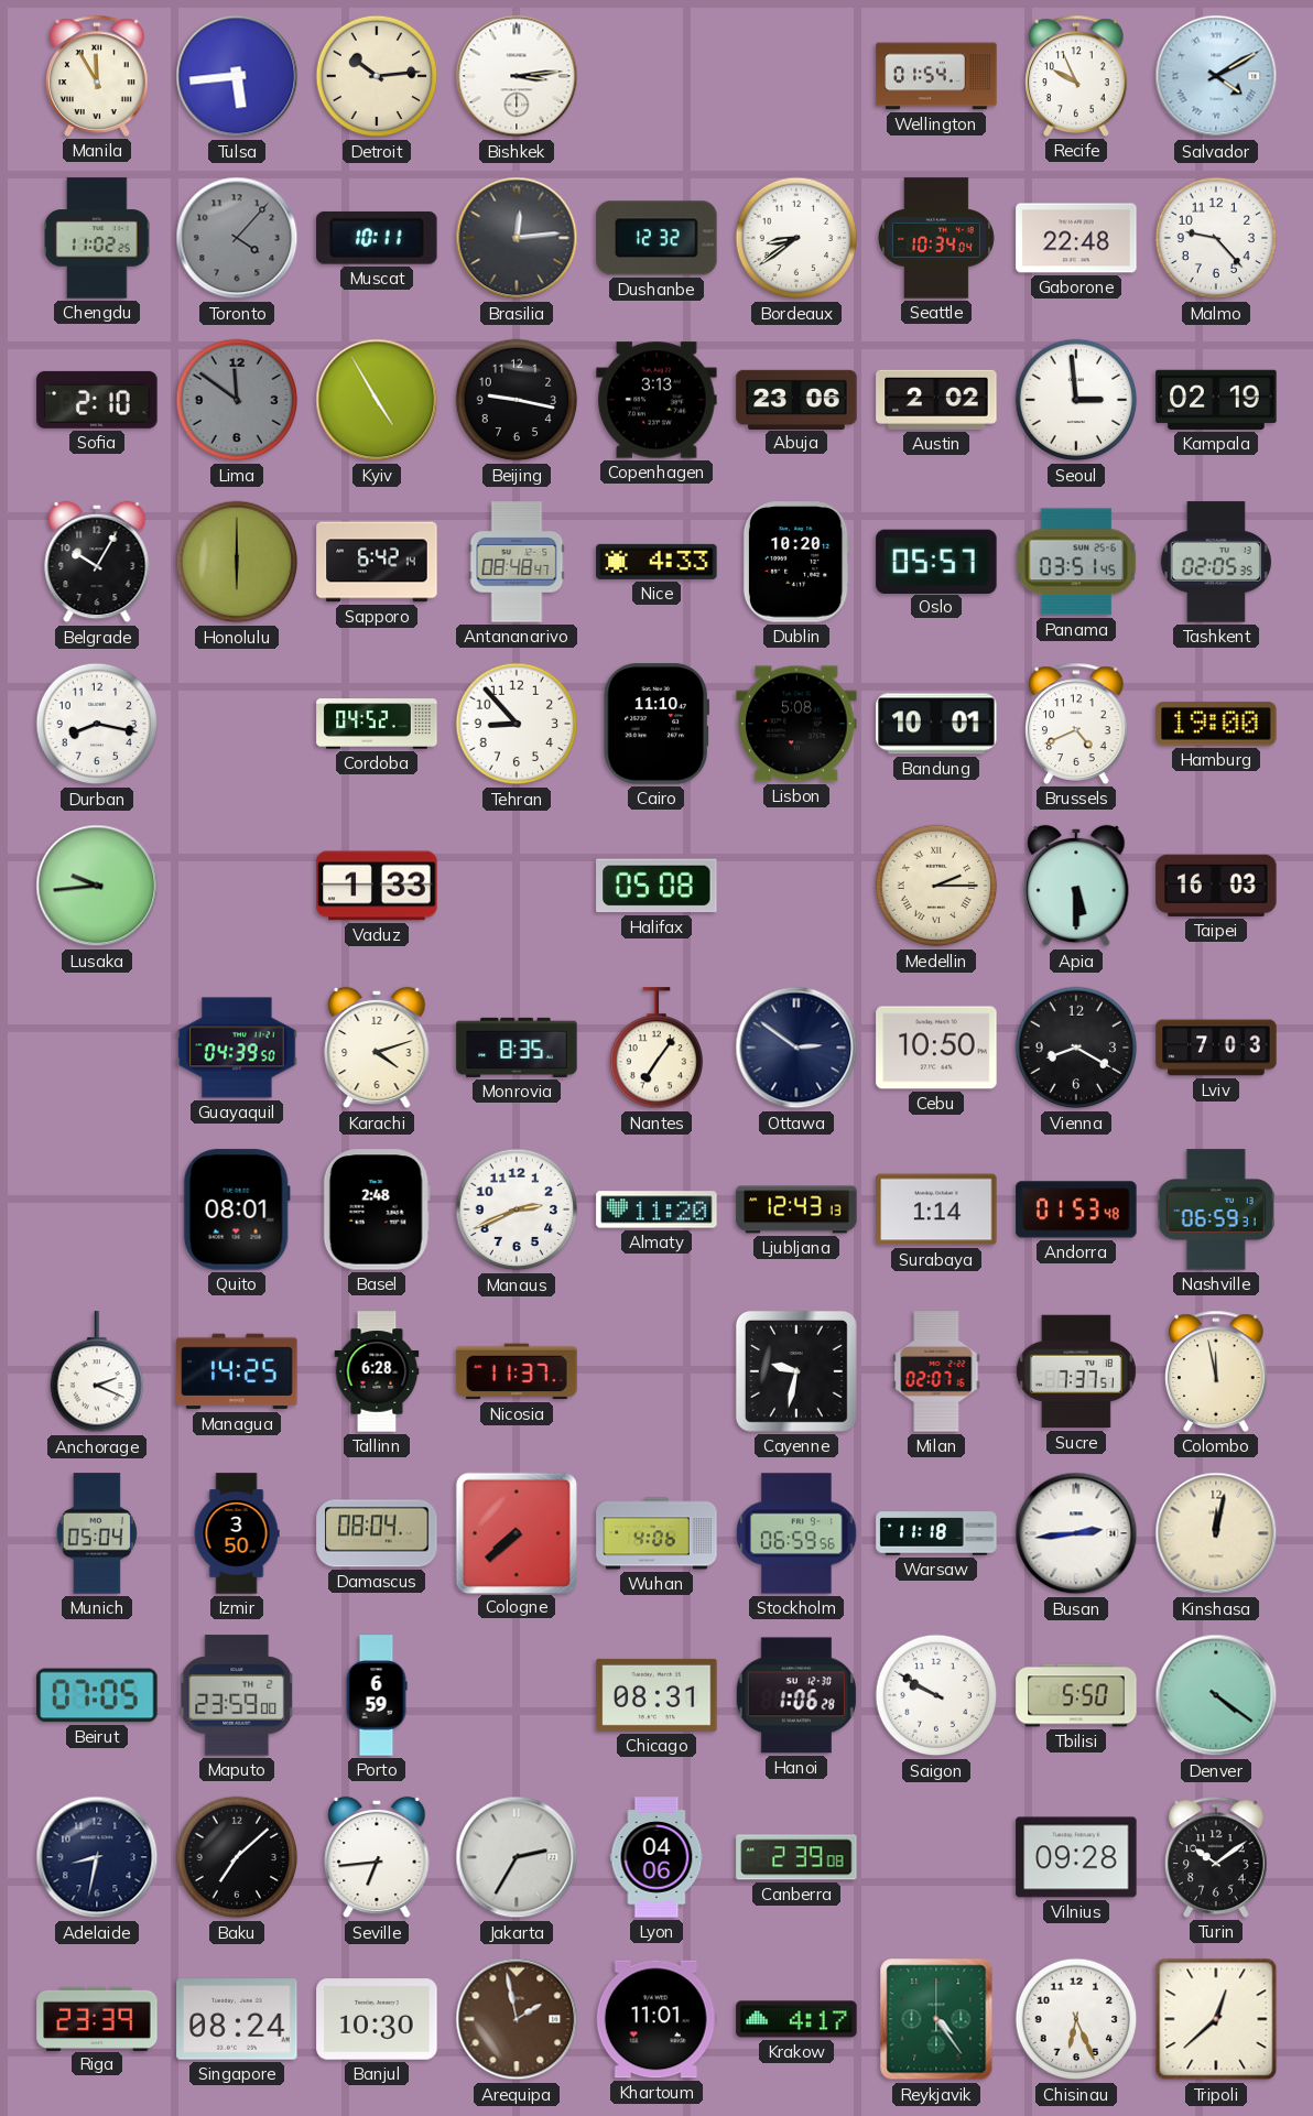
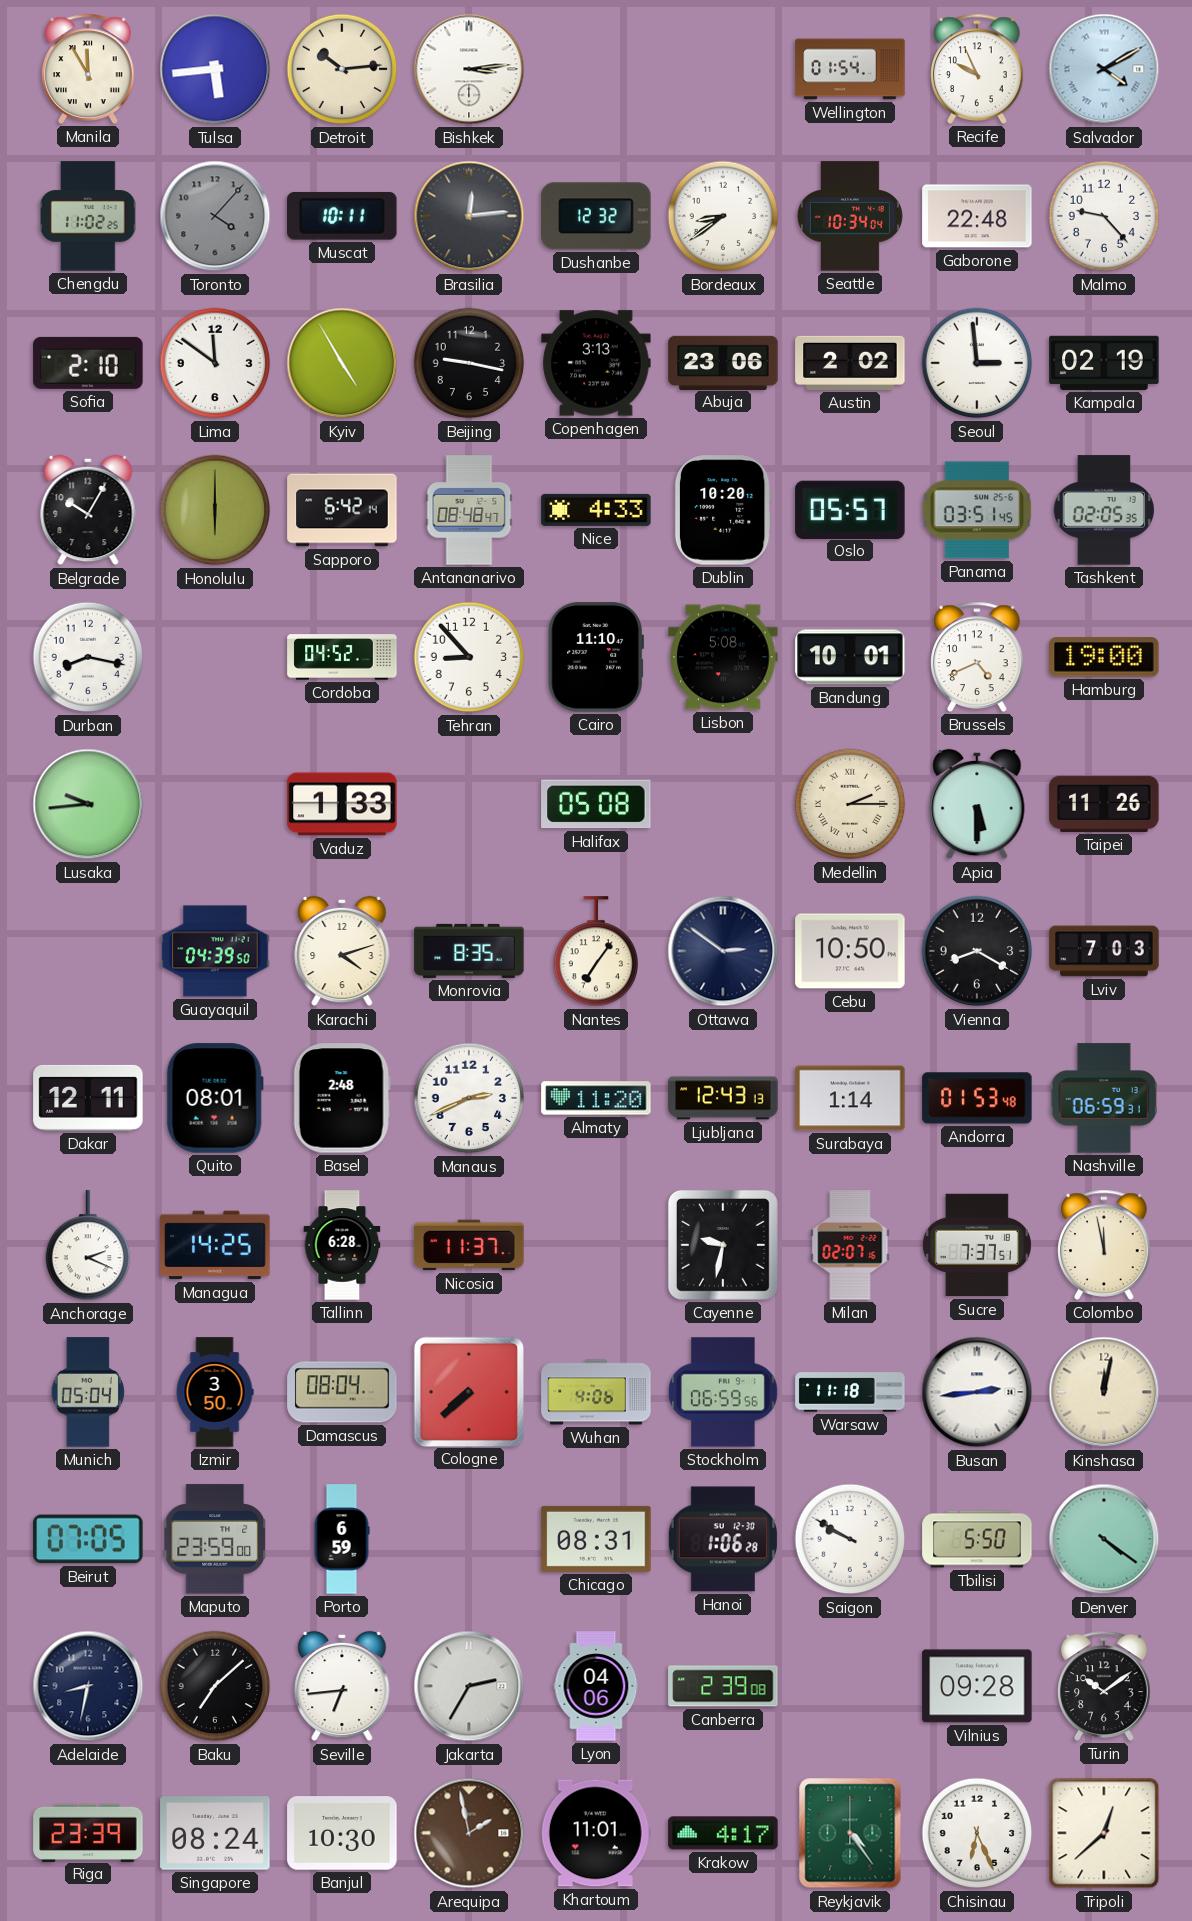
Lima dial: grey -> white (215, 363)
Taipei: 16:03 -> 11:26 (1104, 804)
Dakar: none -> 12:11 (88, 1098)
